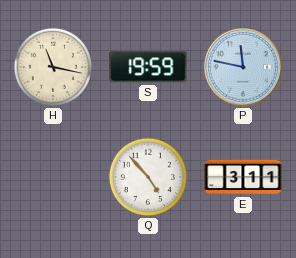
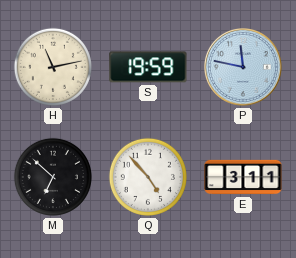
H: 11:17 -> 11:13 (53, 67)
M: none -> 6:52 (53, 177)
